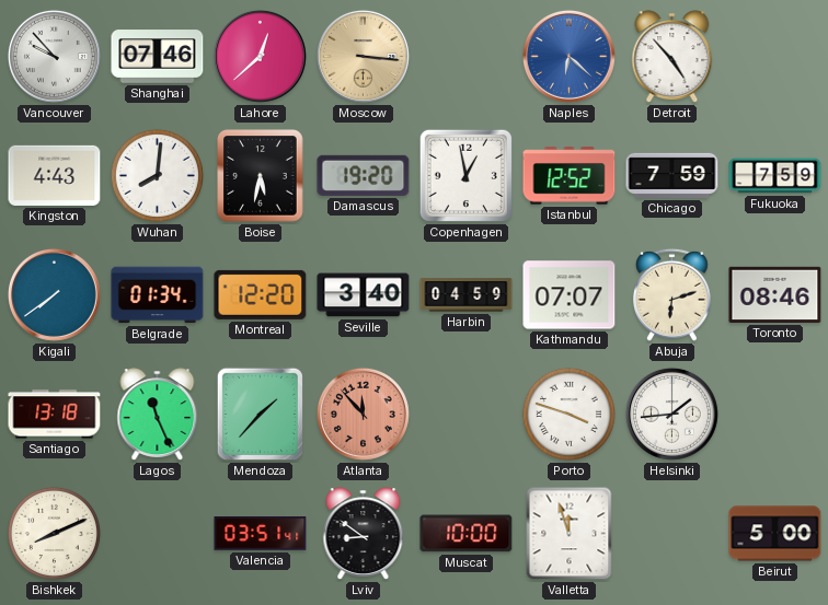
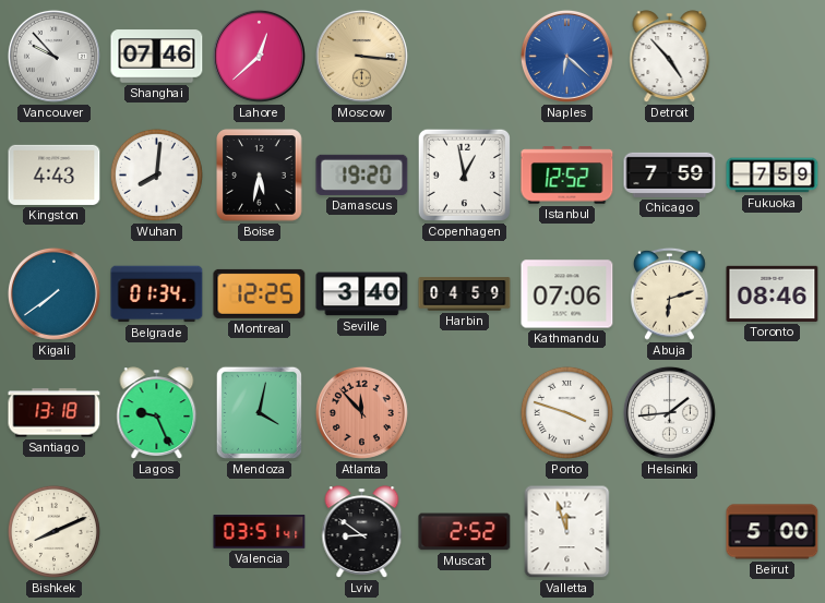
Montreal: 12:20 -> 12:25 (260, 293)
Kathmandu: 07:07 -> 07:06 (567, 294)
Lagos: 11:26 -> 9:26 (157, 413)
Mendoza: 1:37 -> 4:02 (259, 412)
Muscat: 10:00 -> 2:52 (465, 532)
